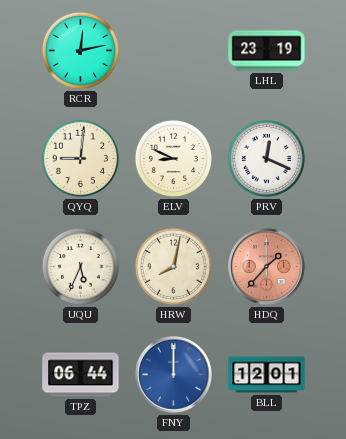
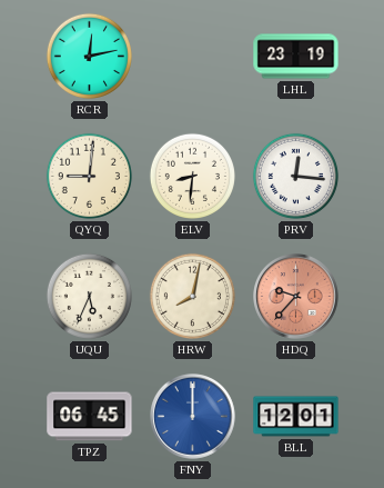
ELV: 8:49 -> 8:31 (192, 176)
PRV: 12:19 -> 12:16 (295, 176)
HDQ: 1:37 -> 9:37 (296, 297)
TPZ: 06:44 -> 06:45 (90, 417)
